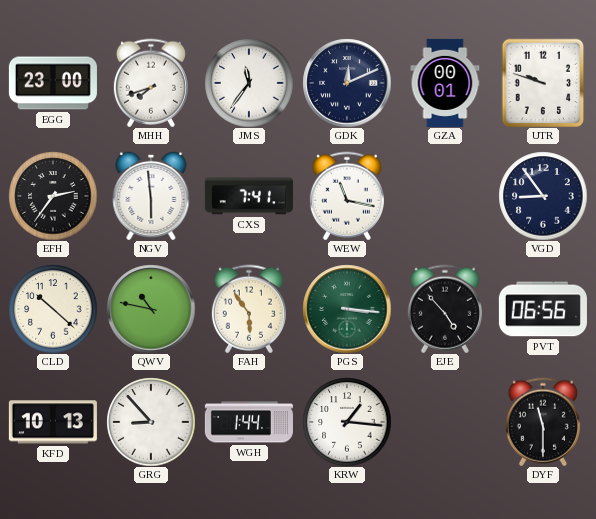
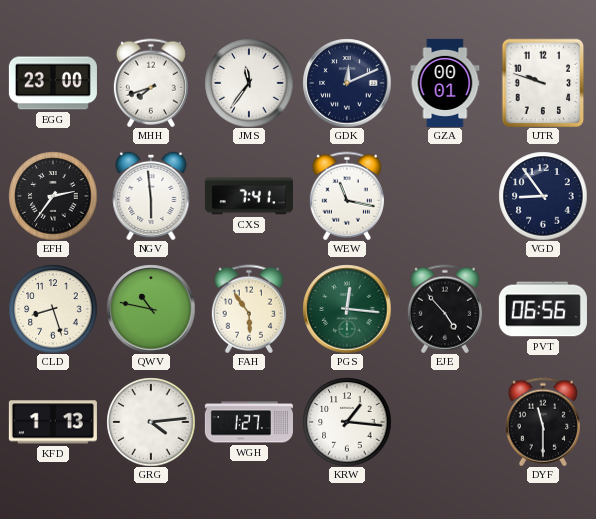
CLD: 10:22 -> 8:27 (53, 309)
PGS: 3:16 -> 12:16 (347, 309)
KFD: 10:13 -> 1:13 (53, 422)
GRG: 8:53 -> 4:14 (151, 422)
WGH: 1:44 -> 1:27 (249, 422)
